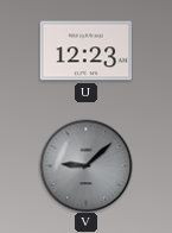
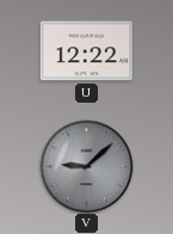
U: 12:23 -> 12:22 (86, 51)
